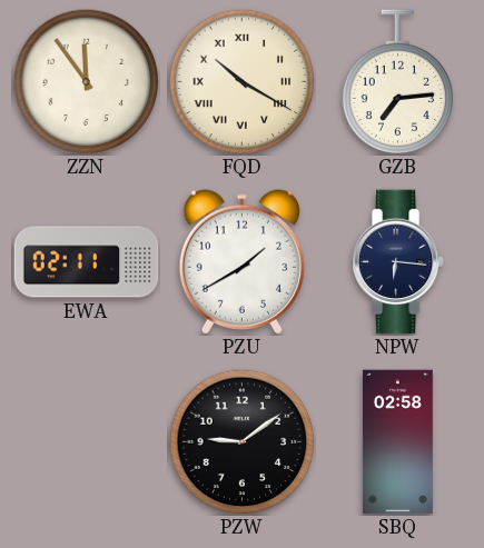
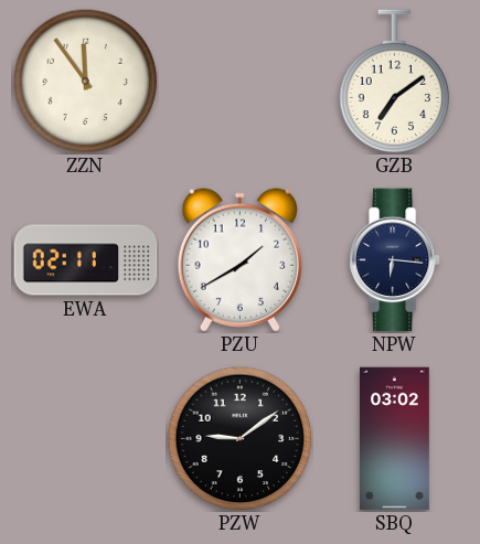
FQD: 10:20 -> none (243, 82)
GZB: 7:14 -> 7:09 (395, 82)
SBQ: 02:58 -> 03:02 (395, 439)
